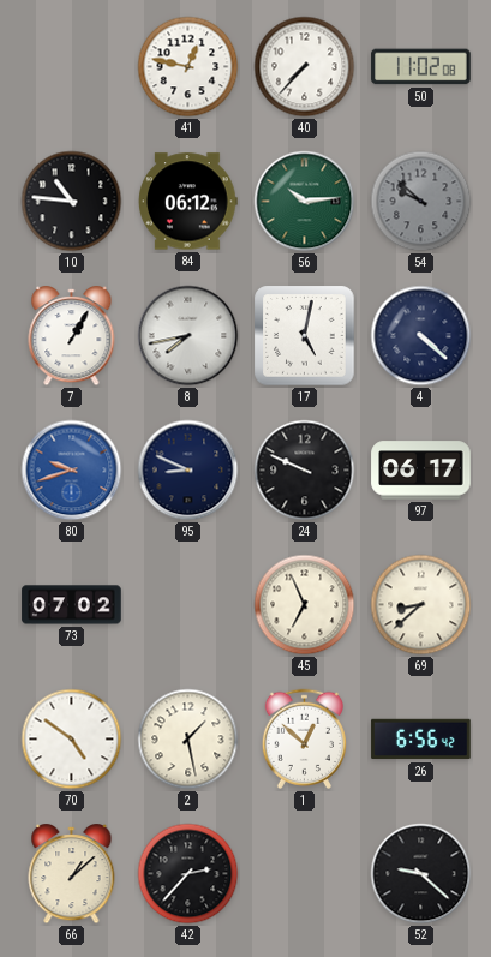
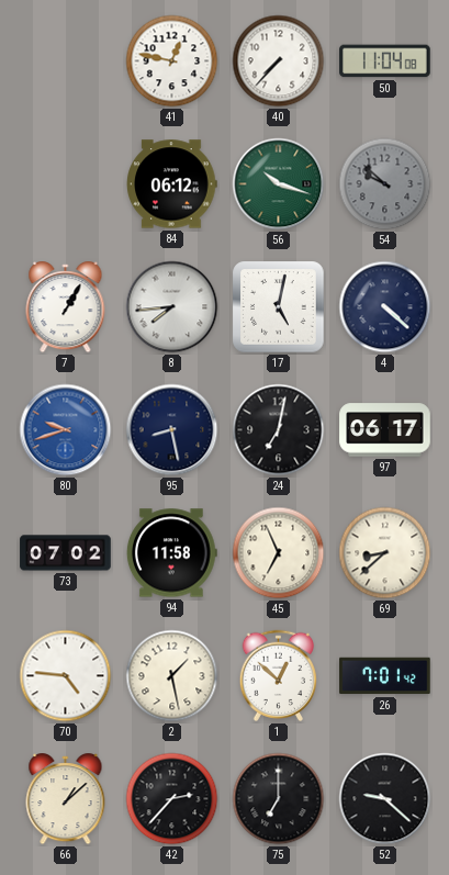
50: 11:02 -> 11:04 (385, 61)
10: 10:46 -> none (72, 202)
56: 10:14 -> 10:18 (279, 184)
8: 7:43 -> 7:44 (172, 307)
95: 8:49 -> 8:28 (172, 430)
24: 9:49 -> 7:02 (279, 430)
94: none -> 11:58 (171, 553)
70: 4:51 -> 4:46 (66, 676)
26: 6:56 -> 7:01 (385, 676)
75: none -> 7:00 (279, 799)
